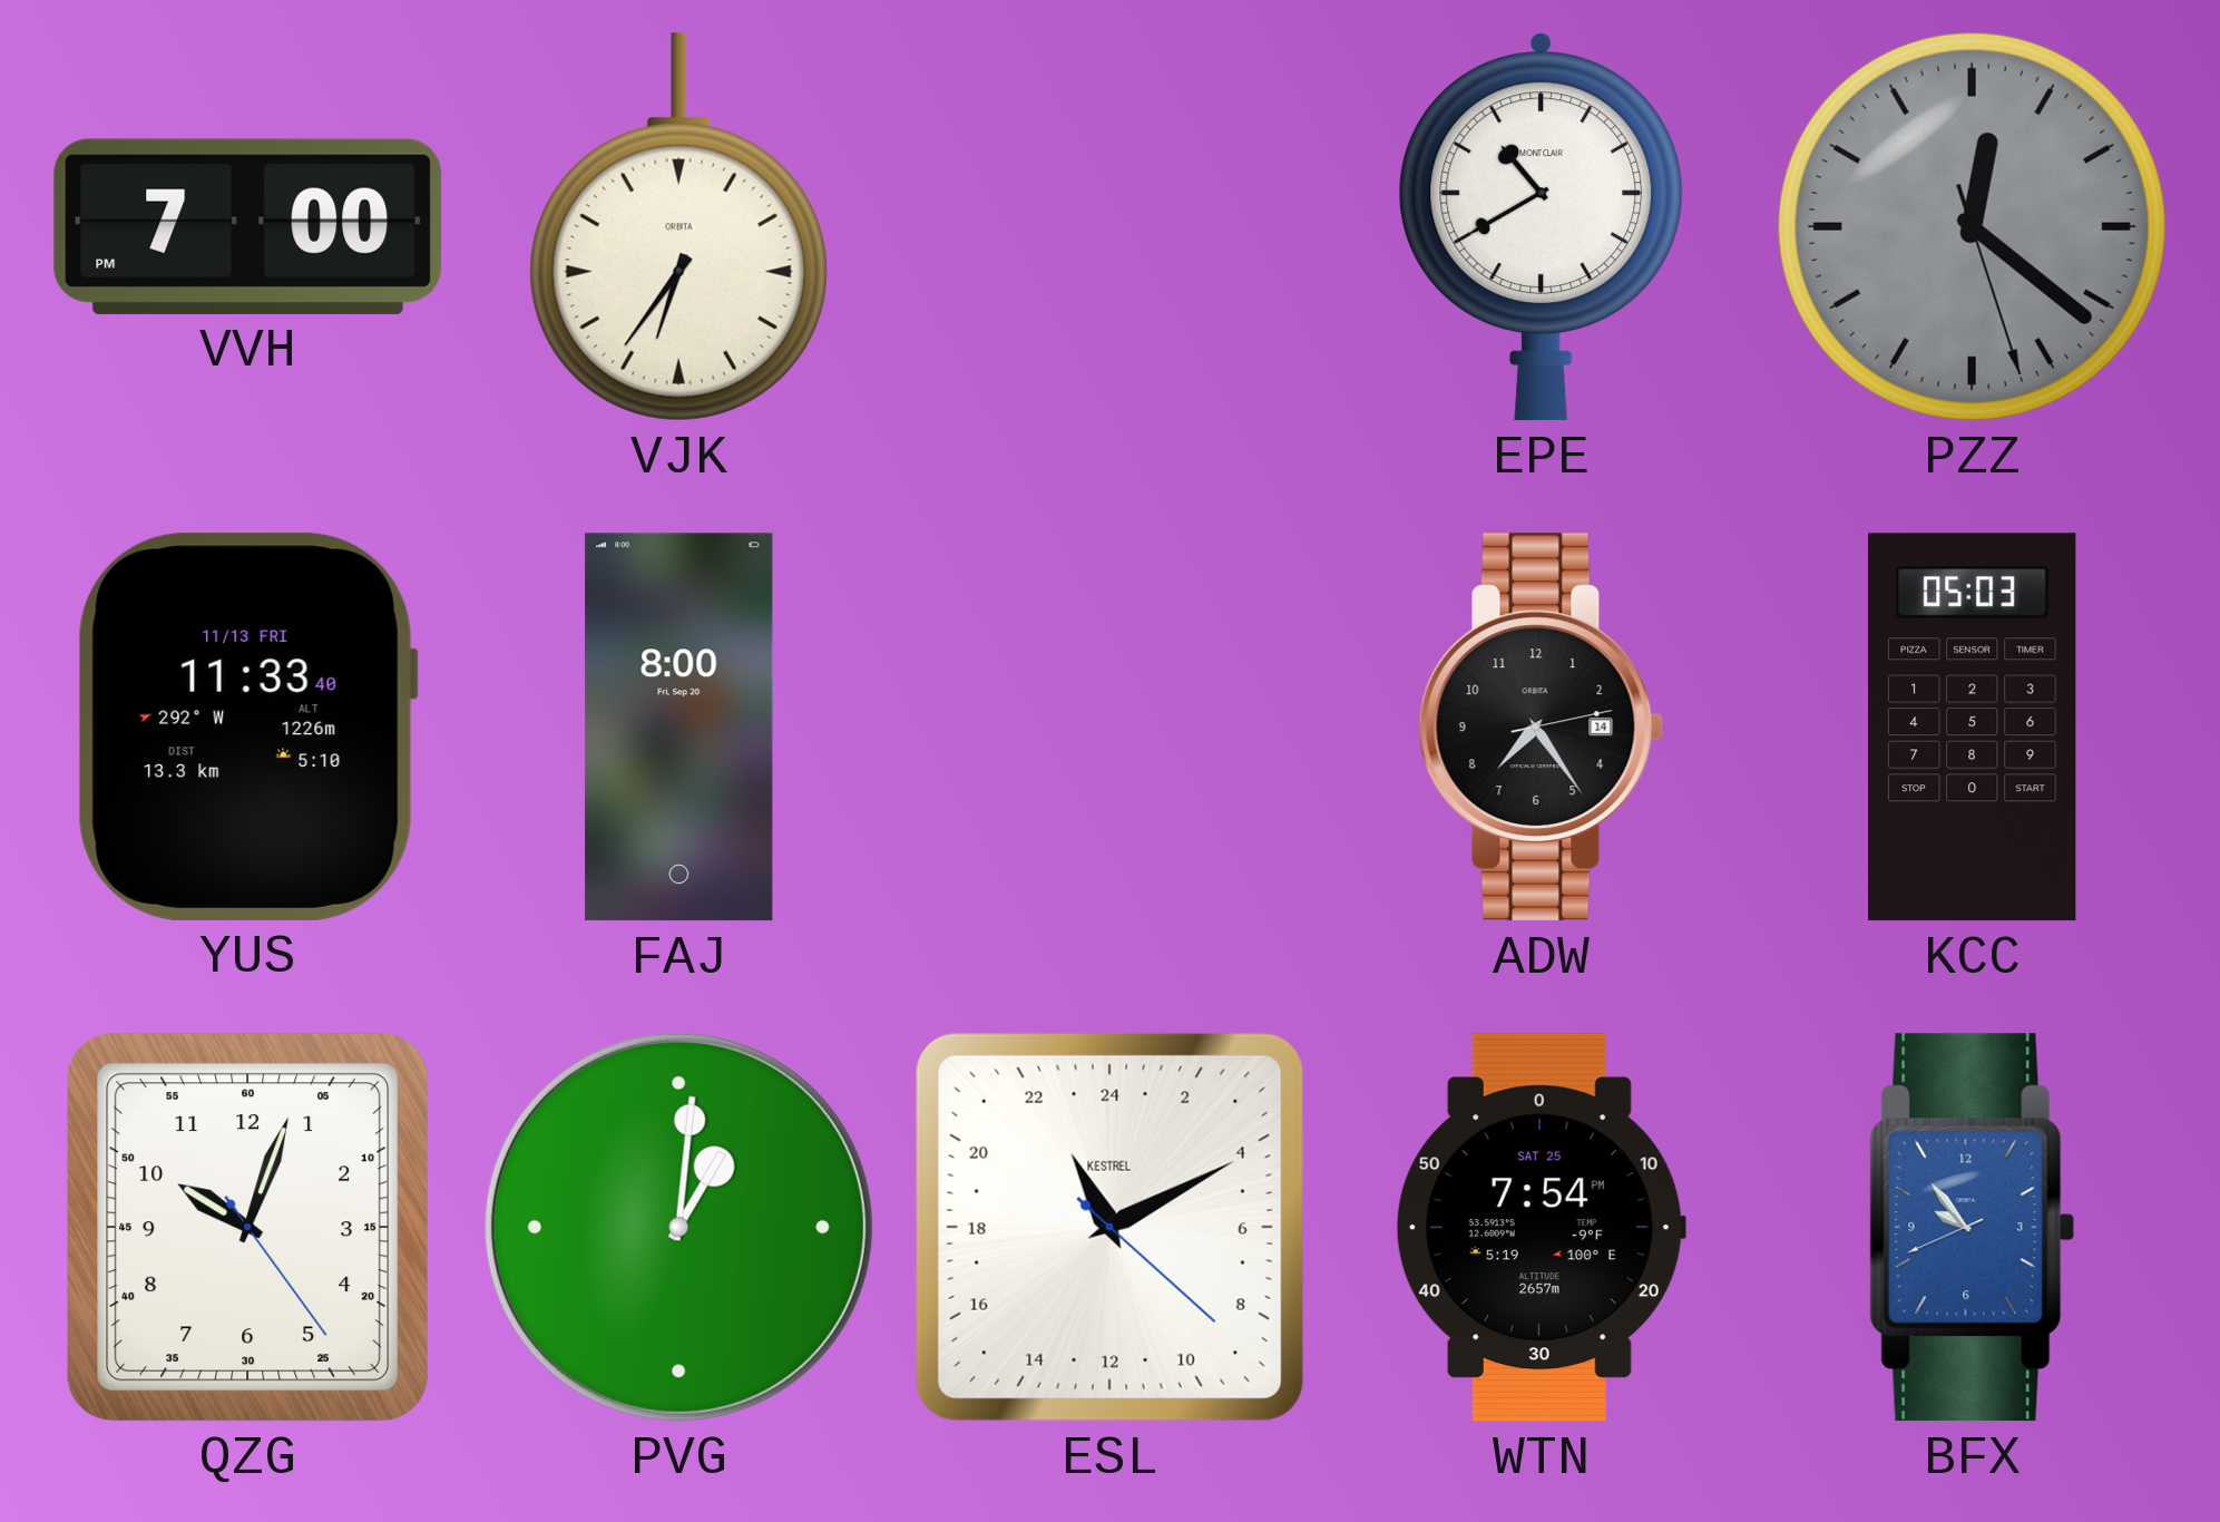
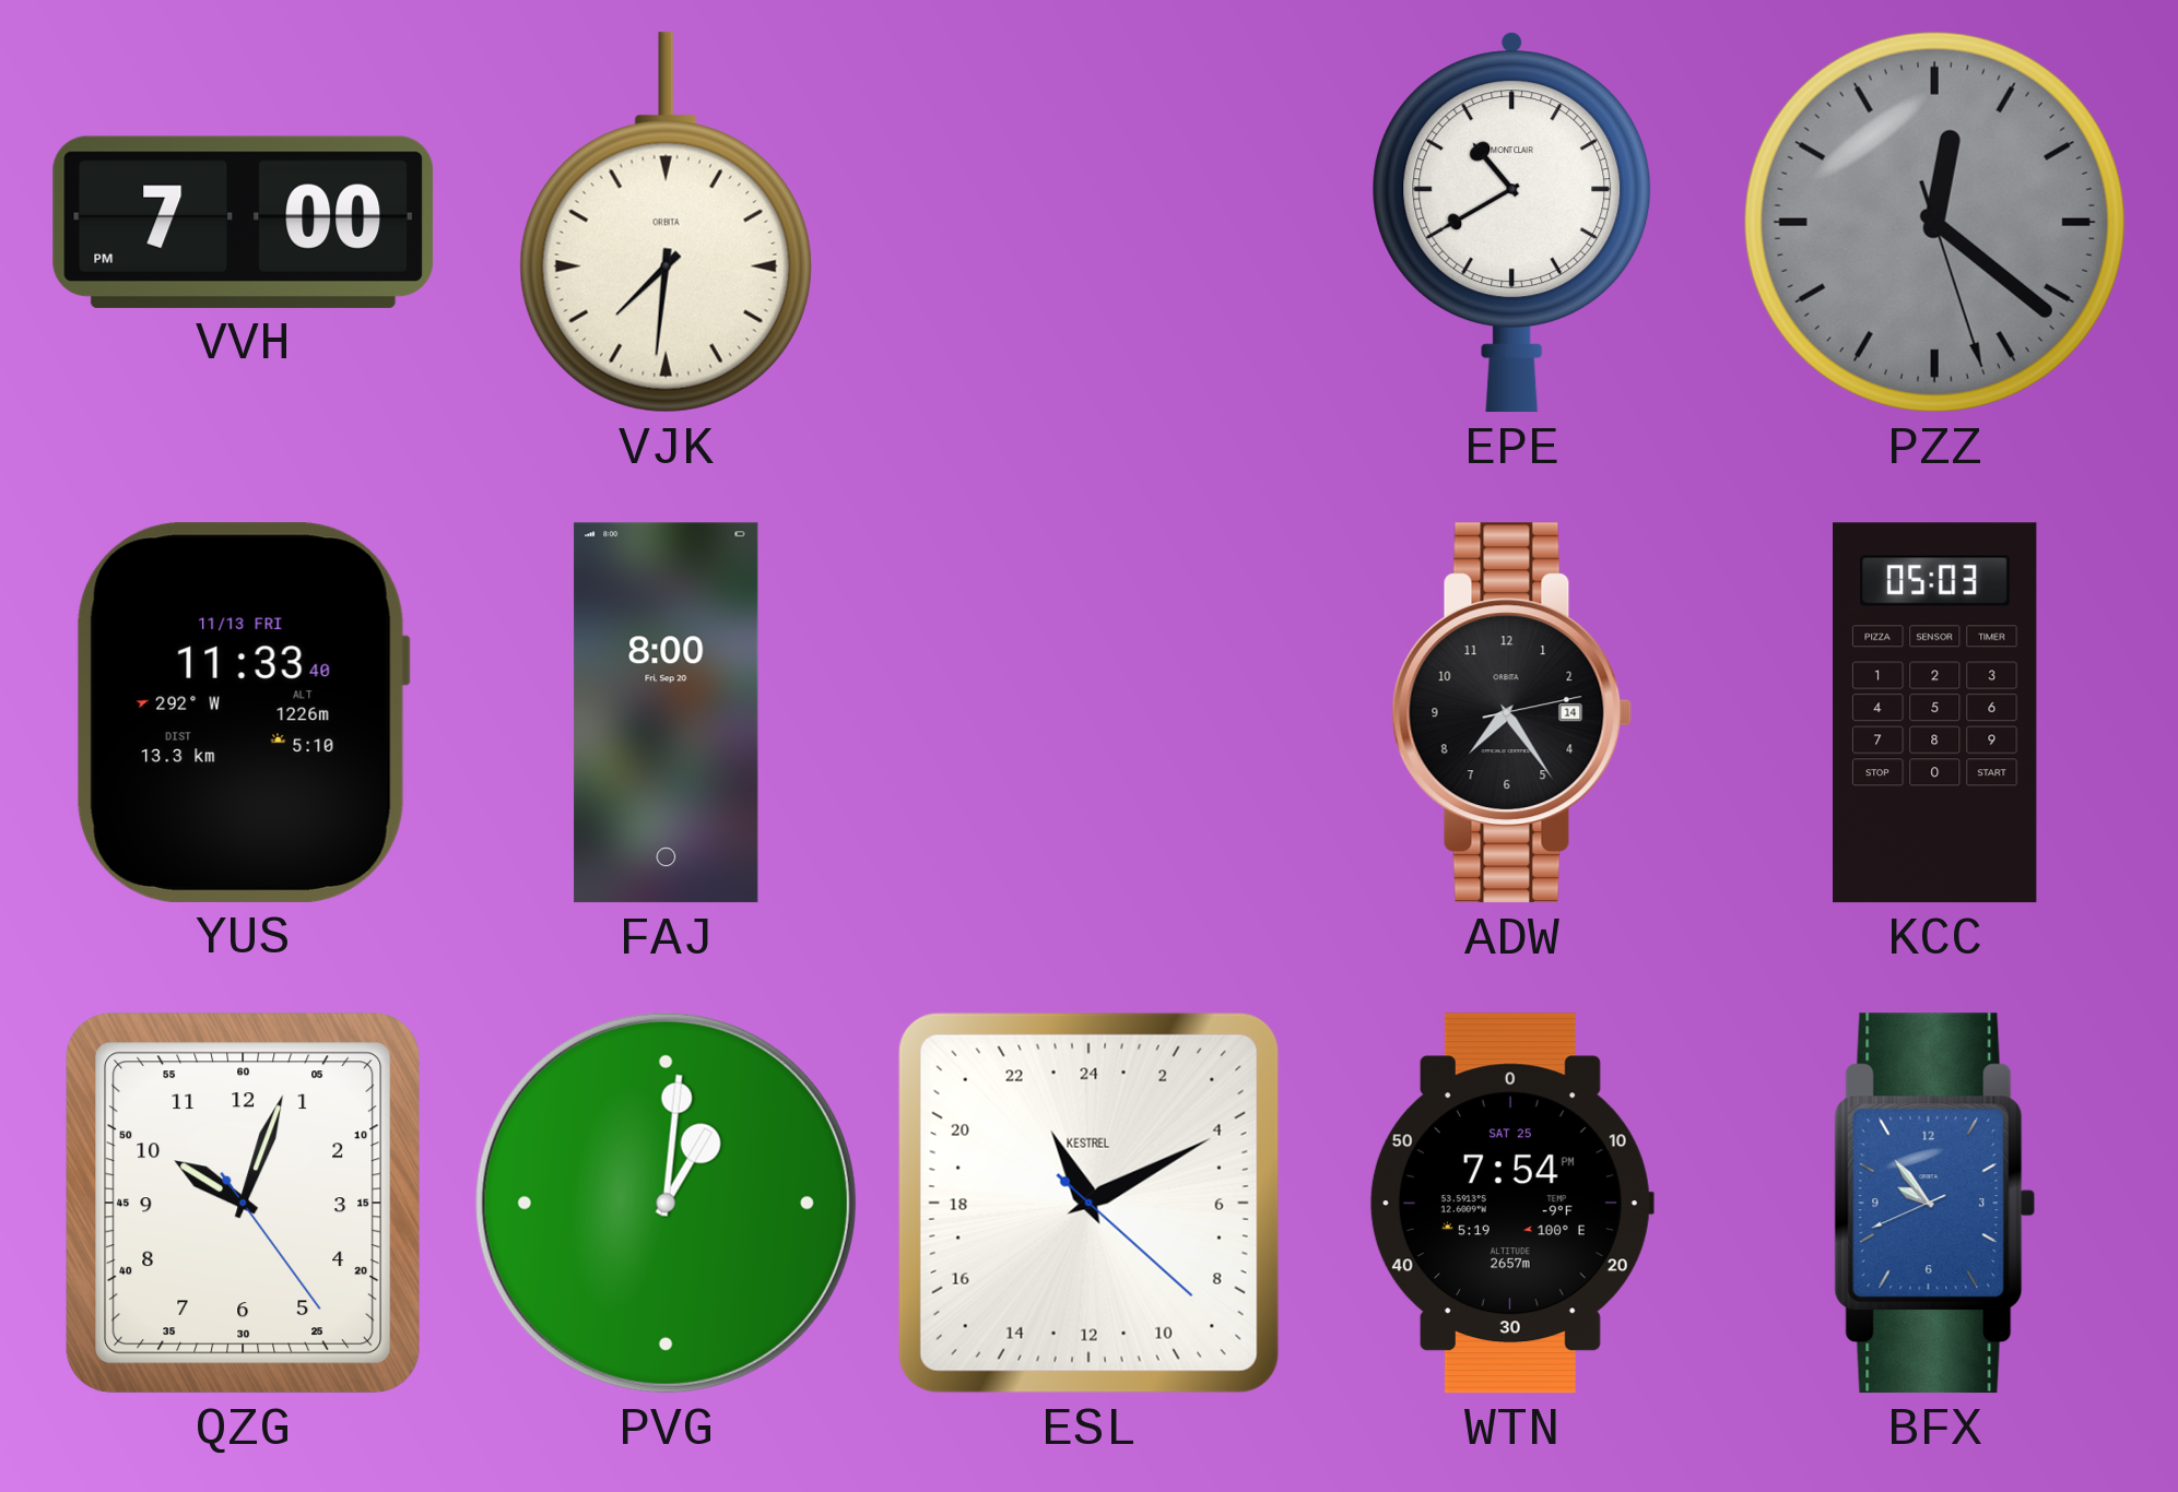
VJK: 6:36 -> 7:31 (666, 223)
